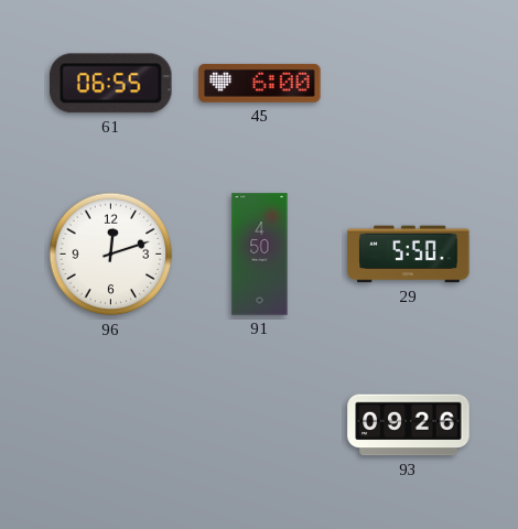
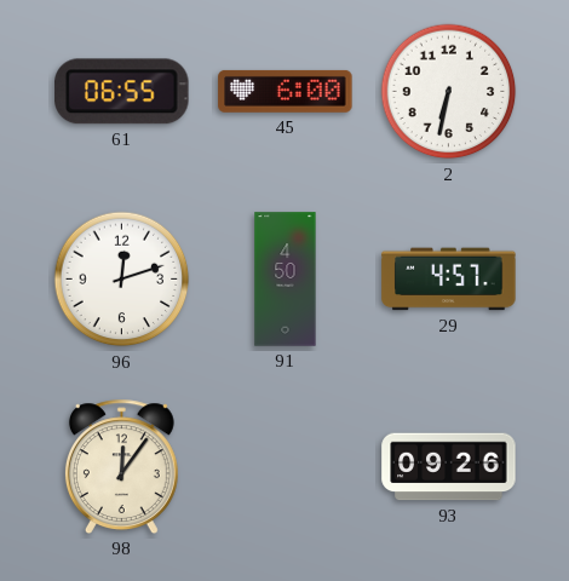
2: none -> 6:32 (449, 92)
29: 5:50 -> 4:57 (449, 280)
98: none -> 12:06 (121, 466)
